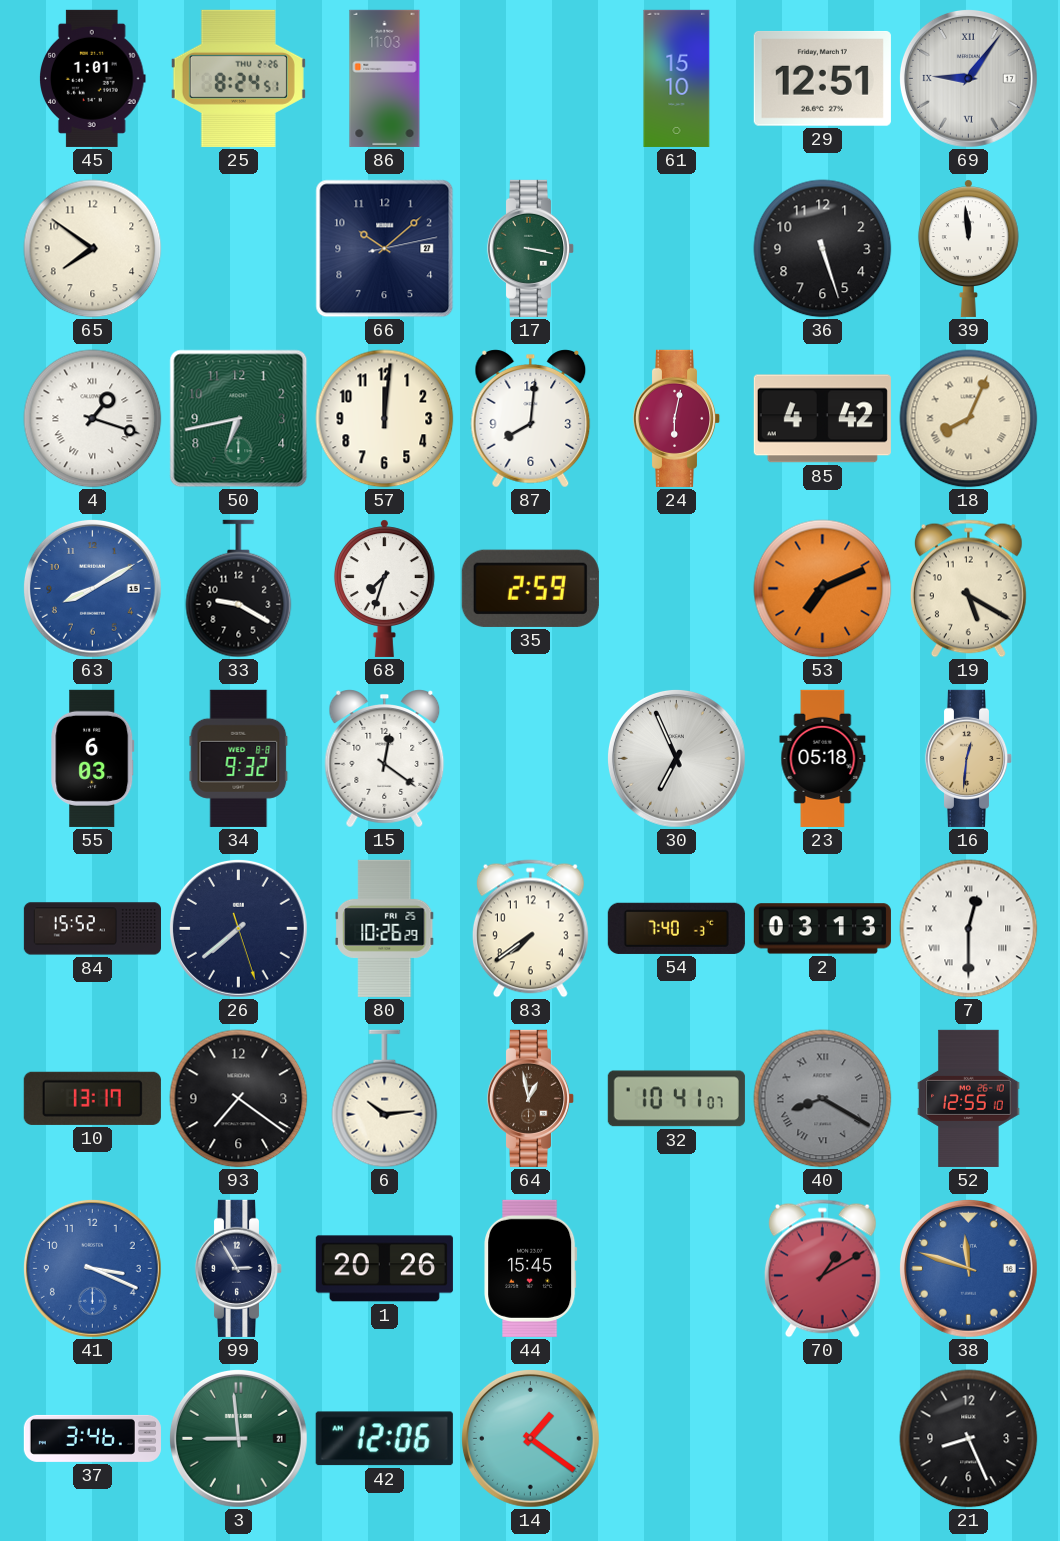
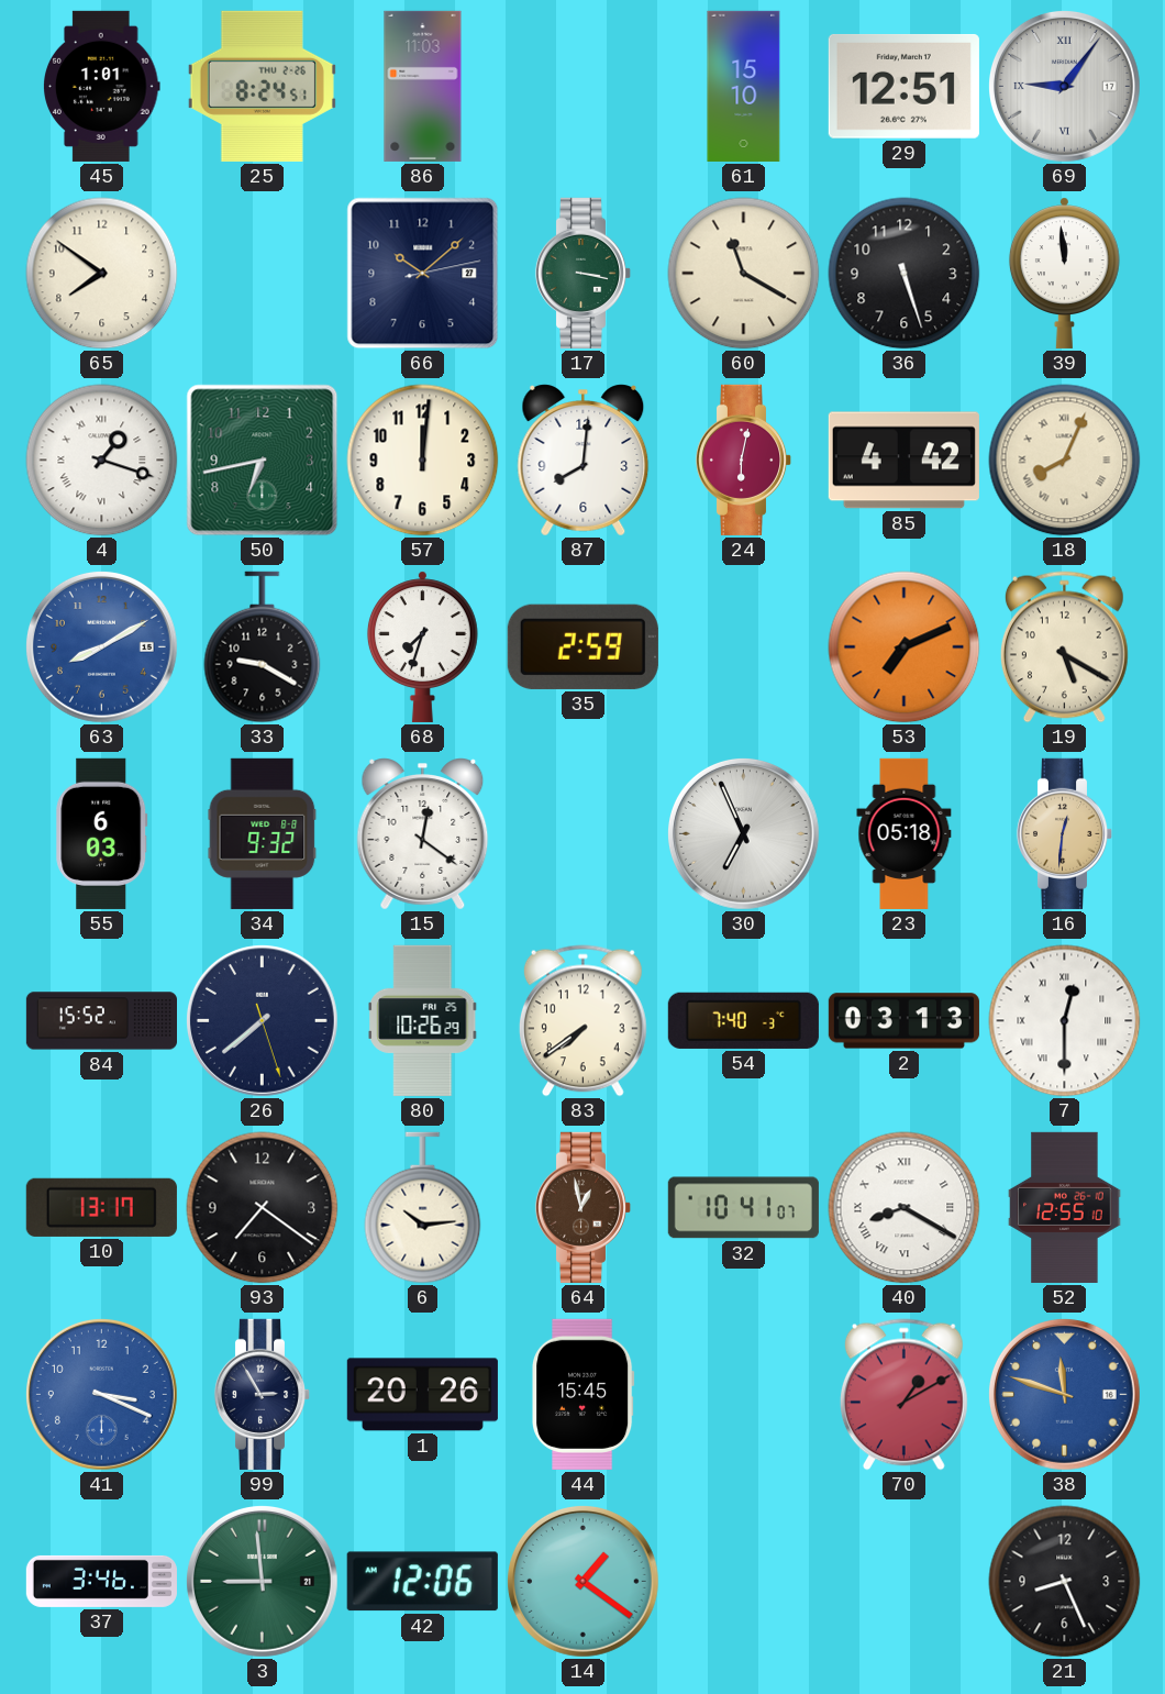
60: none -> 11:20 (744, 274)
40 dial: grey -> white (905, 1208)
